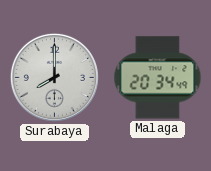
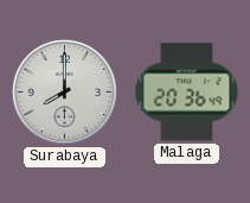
Malaga: 20:34 -> 20:36 (187, 93)
